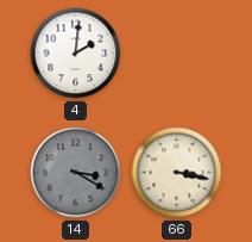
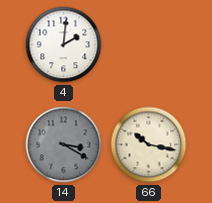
66: 3:17 -> 10:17 (149, 145)
